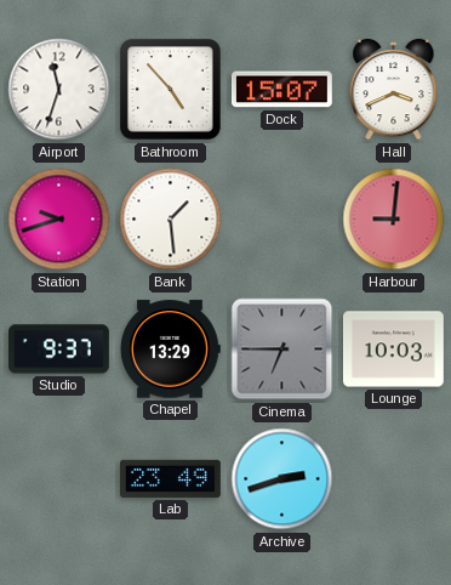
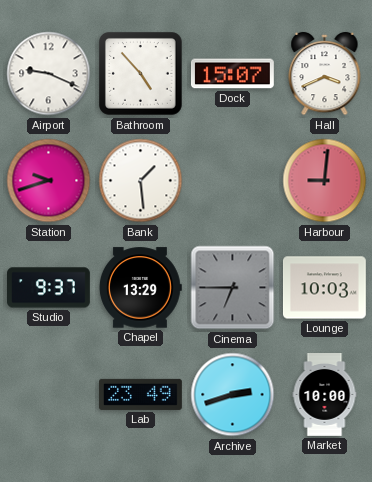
Airport: 11:33 -> 9:19 (49, 74)
Market: none -> 10:00 (325, 395)
